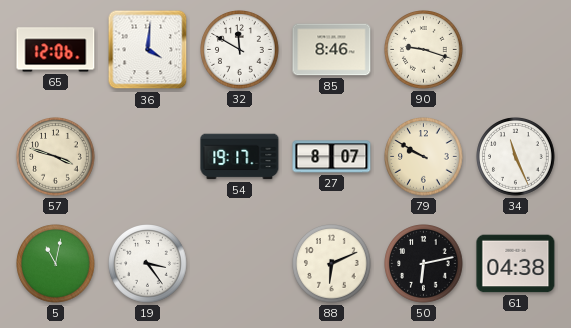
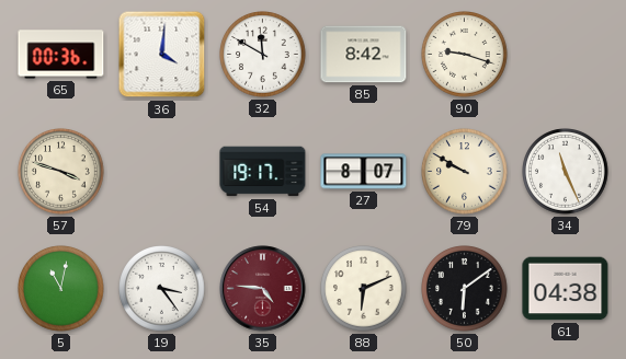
65: 12:06 -> 00:36 (61, 55)
85: 8:46 -> 8:42 (364, 55)
35: none -> 4:46 (263, 289)
50: 6:13 -> 6:09 (465, 289)
